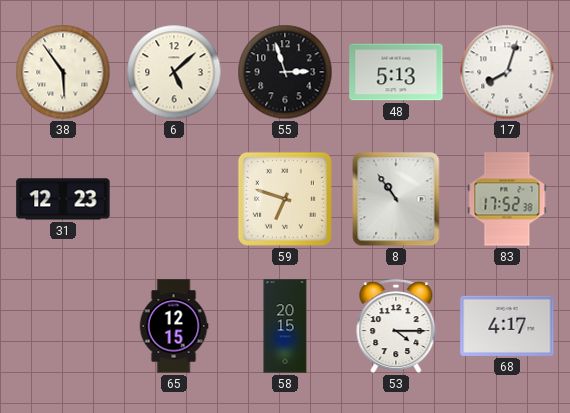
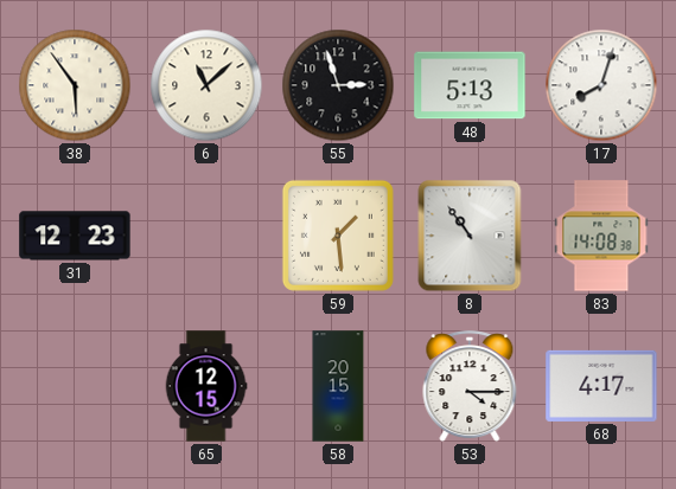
6: 5:08 -> 11:08 (206, 85)
59: 6:48 -> 1:29 (338, 236)
83: 17:52 -> 14:08 (601, 236)
